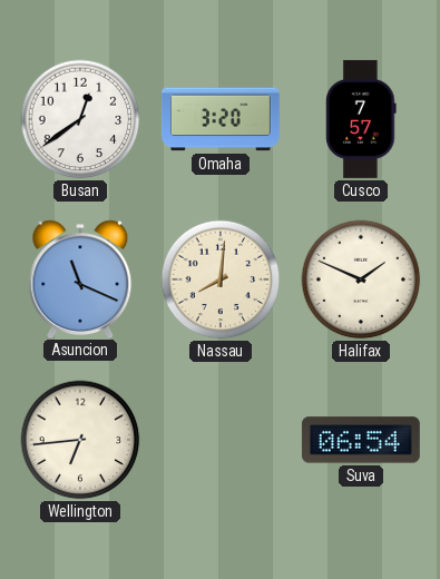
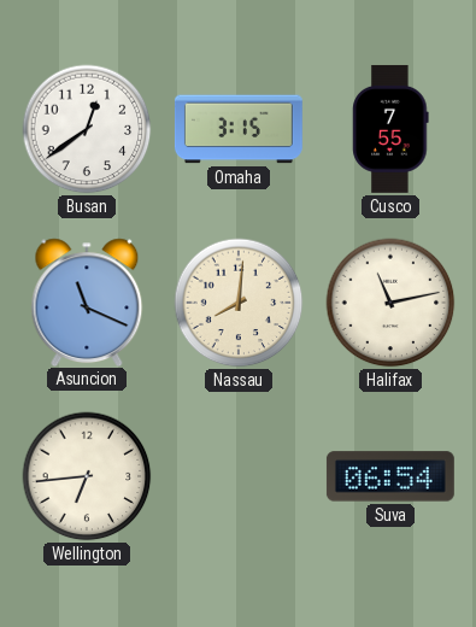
Omaha: 3:20 -> 3:15 (239, 129)
Cusco: 7:57 -> 7:55 (390, 129)
Halifax: 1:49 -> 11:13 (390, 303)
